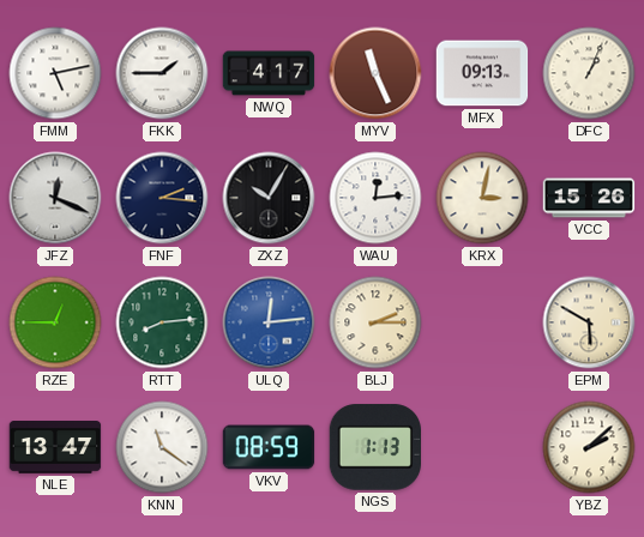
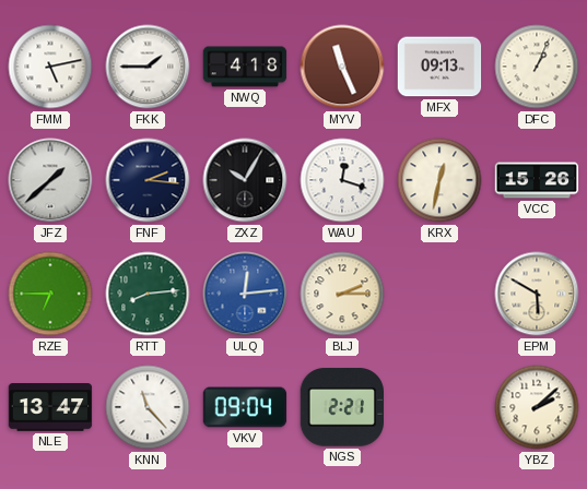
NWQ: 4:17 -> 4:18 (245, 67)
JFZ: 12:19 -> 1:38 (50, 180)
WAU: 12:14 -> 12:18 (342, 180)
KRX: 3:02 -> 12:32 (439, 180)
RZE: 12:45 -> 6:45 (50, 294)
KNN: 11:21 -> 11:23 (148, 407)
VKV: 08:59 -> 09:04 (245, 407)
NGS: 1:13 -> 2:21 (341, 407)
